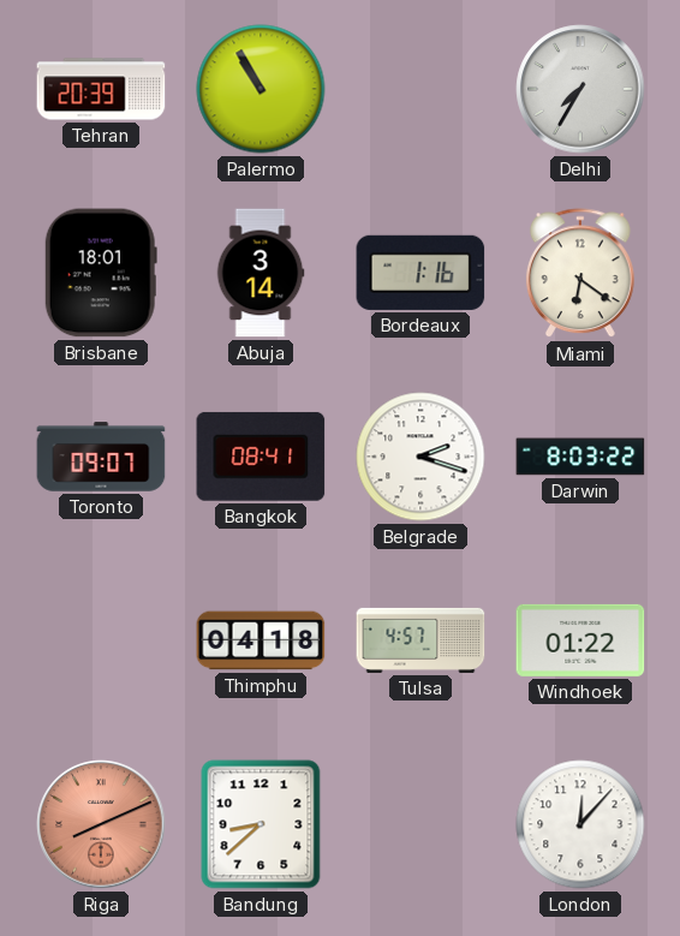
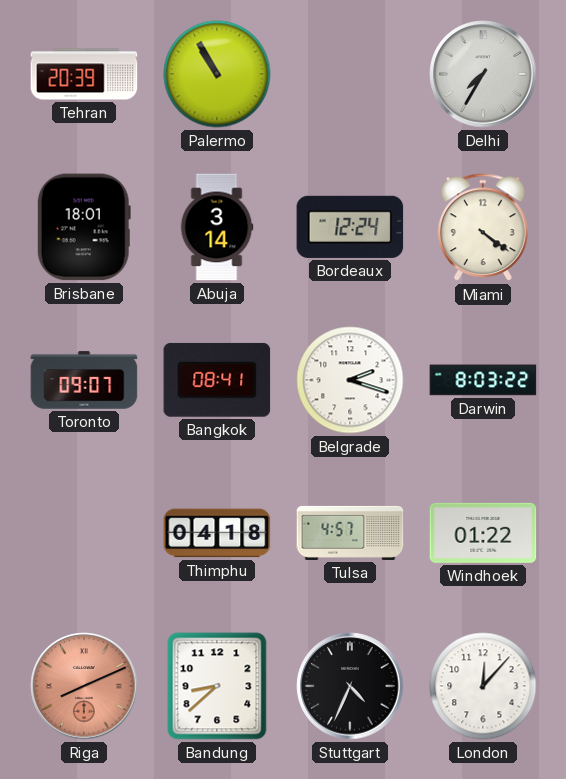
Bordeaux: 1:16 -> 12:24 (350, 227)
Miami: 6:21 -> 4:21 (483, 228)
Stuttgart: none -> 4:34 (350, 686)
